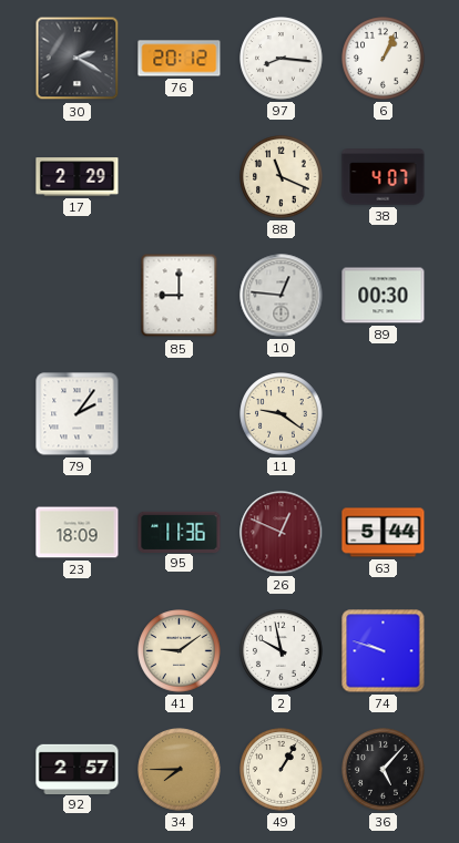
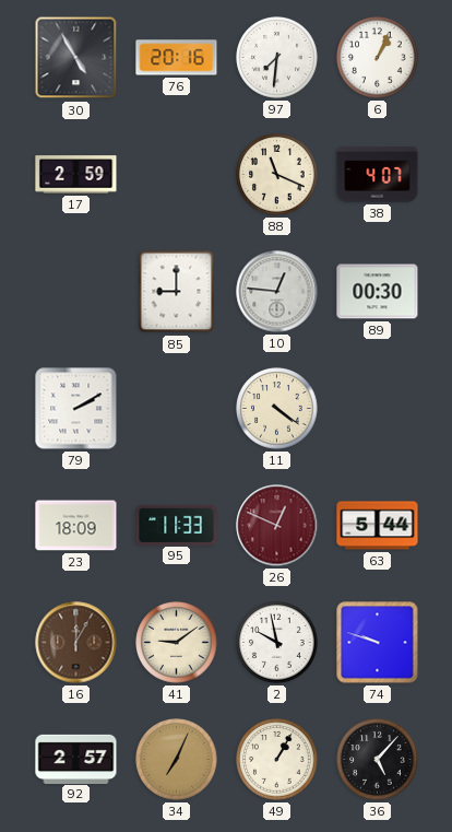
30: 2:20 -> 4:55 (76, 58)
76: 20:12 -> 20:16 (177, 58)
97: 8:16 -> 7:31 (277, 58)
17: 2:29 -> 2:59 (76, 175)
79: 2:06 -> 2:10 (76, 409)
11: 9:21 -> 4:21 (277, 409)
95: 11:36 -> 11:33 (177, 525)
16: none -> 12:05 (76, 643)
34: 7:45 -> 7:04 (177, 760)
